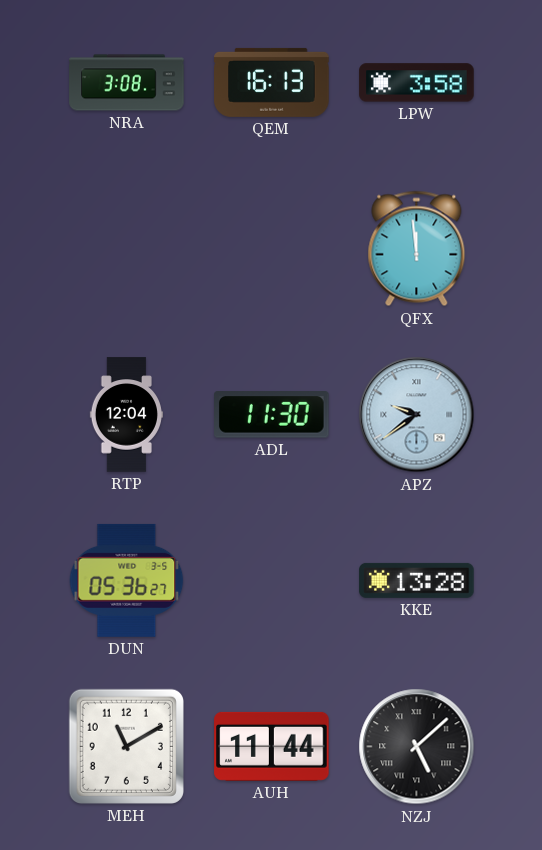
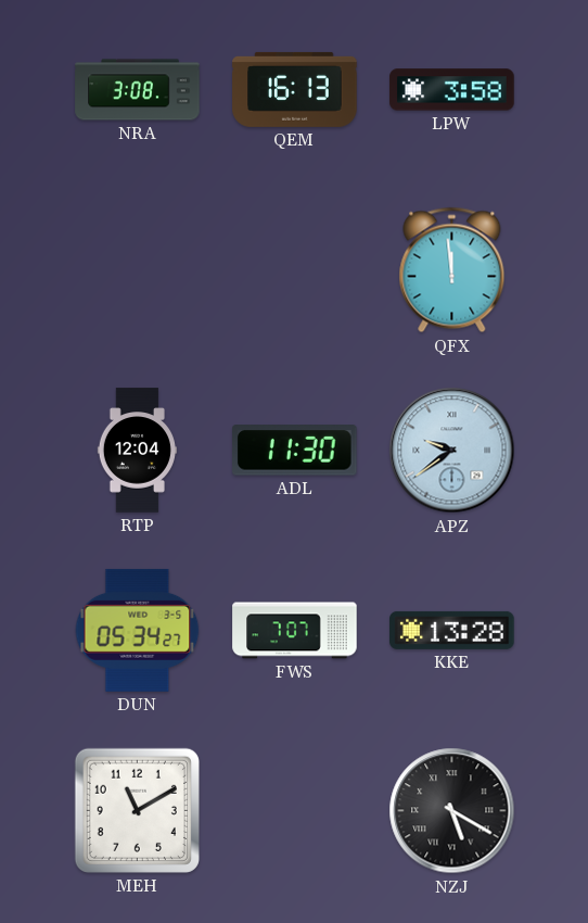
DUN: 05:36 -> 05:34 (138, 630)
FWS: none -> 7:07 (295, 631)
AUH: 11:44 -> none (272, 746)
NZJ: 5:08 -> 5:20 (452, 811)
